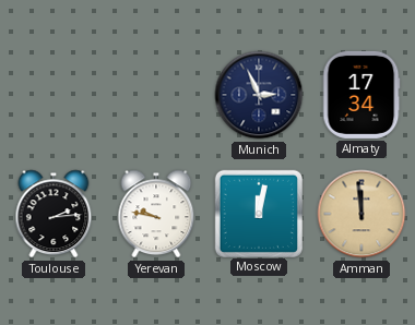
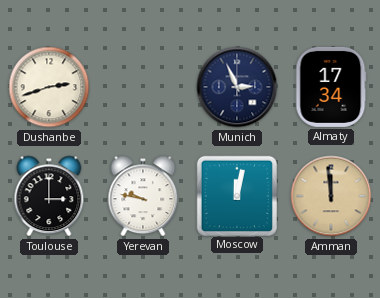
Dushanbe: none -> 2:42 (49, 87)
Toulouse: 2:14 -> 3:00 (49, 196)
